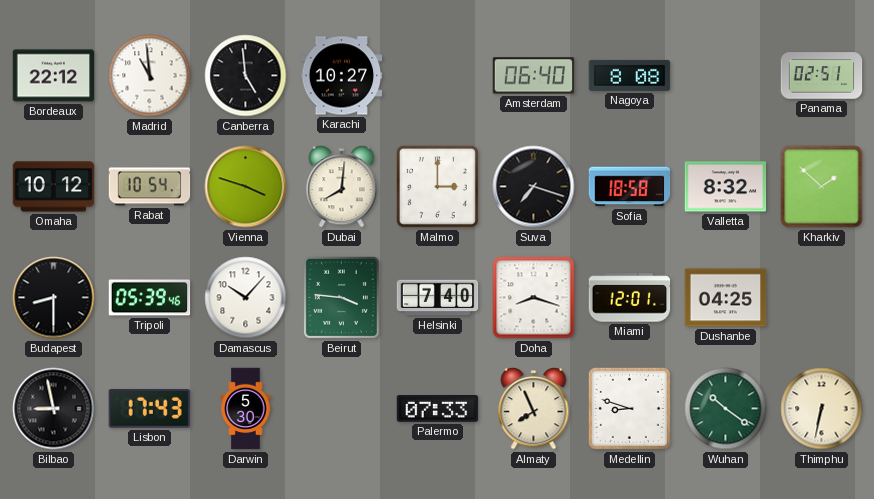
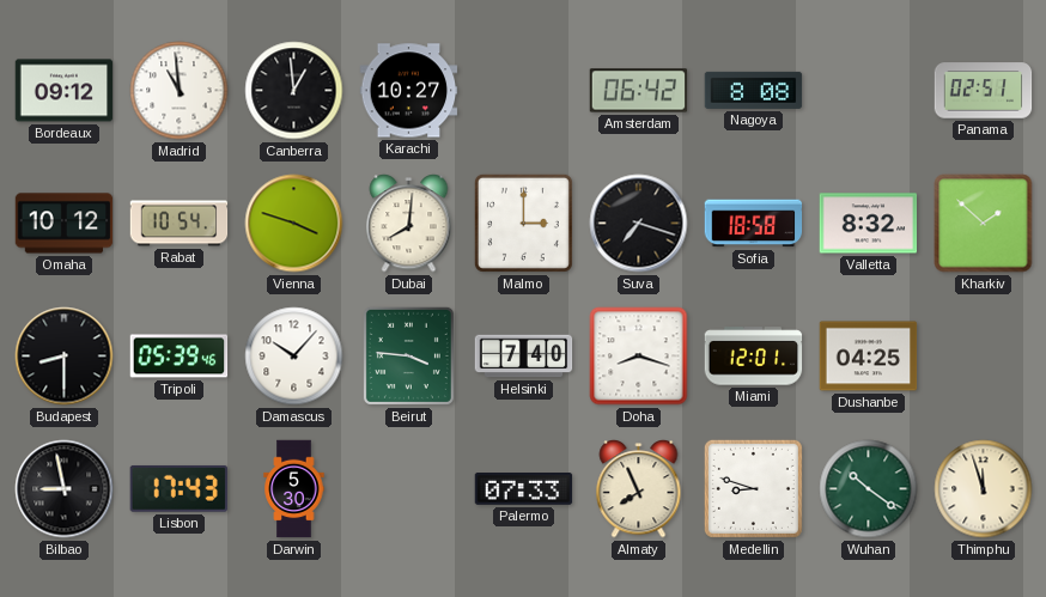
Bordeaux: 22:12 -> 09:12 (65, 91)
Canberra: 4:59 -> 12:59 (294, 91)
Amsterdam: 06:40 -> 06:42 (639, 91)
Thimphu: 6:32 -> 11:57 (984, 489)
